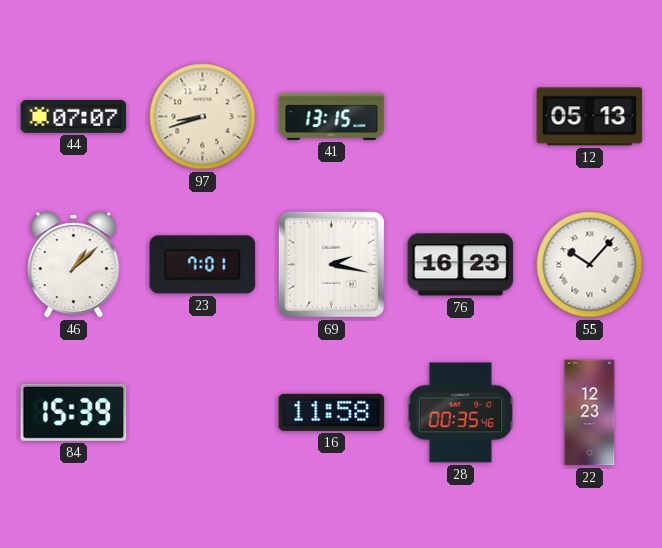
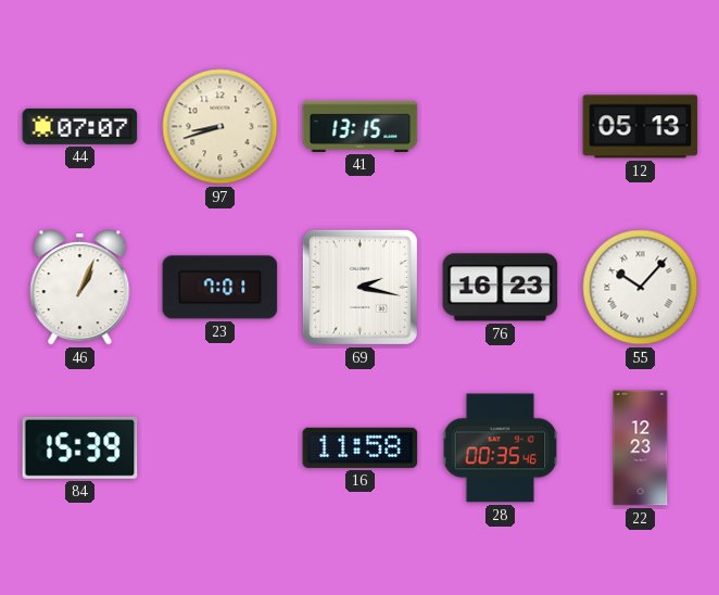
46: 1:08 -> 1:04 (80, 288)
